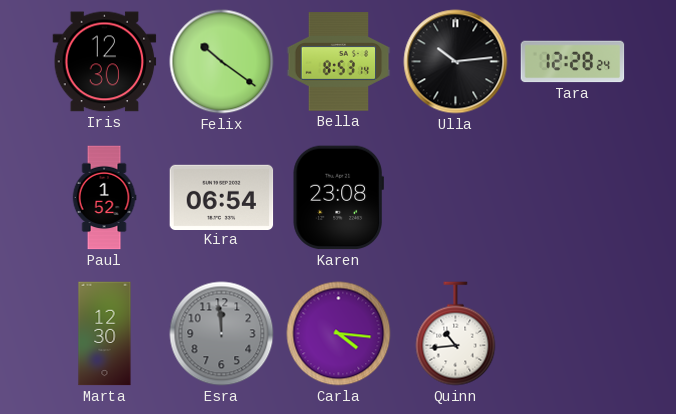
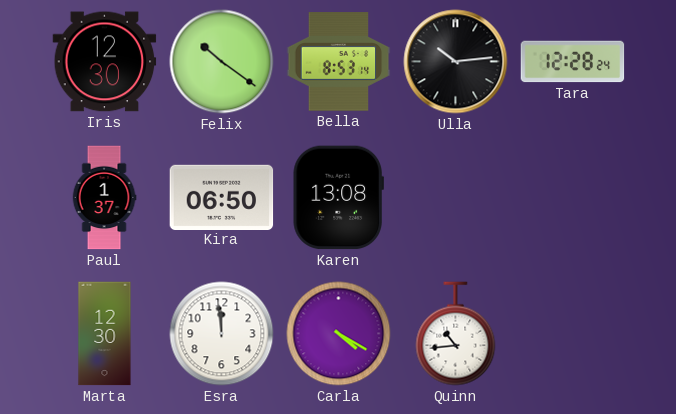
Paul: 1:52 -> 1:37 (104, 198)
Kira: 06:54 -> 06:50 (222, 197)
Karen: 23:08 -> 13:08 (338, 198)
Esra dial: grey -> white (222, 334)
Carla: 4:16 -> 4:20 (339, 334)
